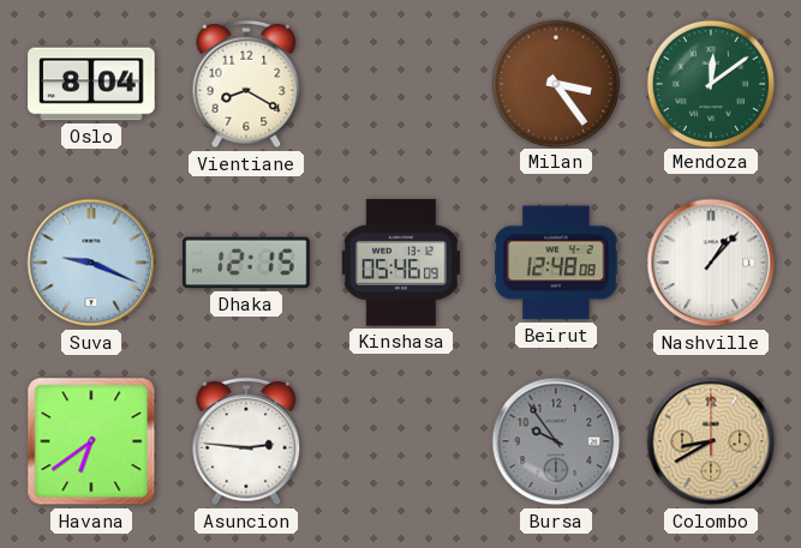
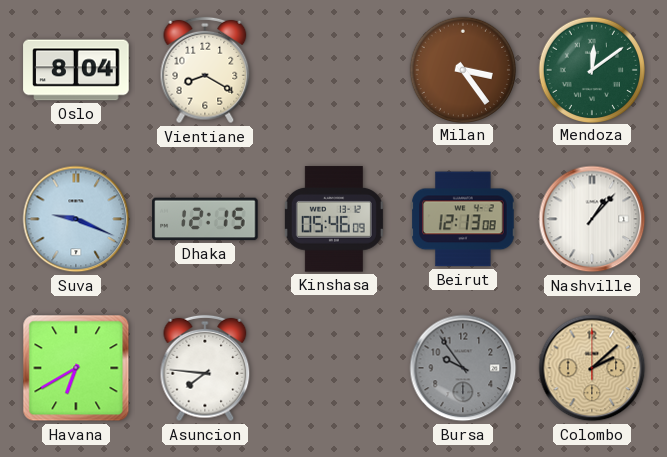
Beirut: 12:48 -> 12:13 (463, 219)
Havana: 6:39 -> 6:40 (76, 368)
Asuncion: 2:46 -> 7:46 (205, 368)
Colombo: 8:40 -> 2:08 (592, 368)
